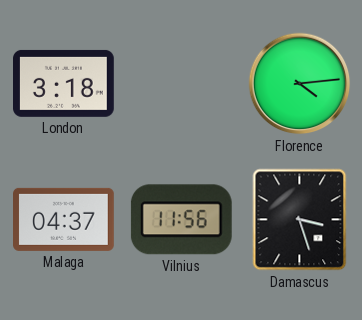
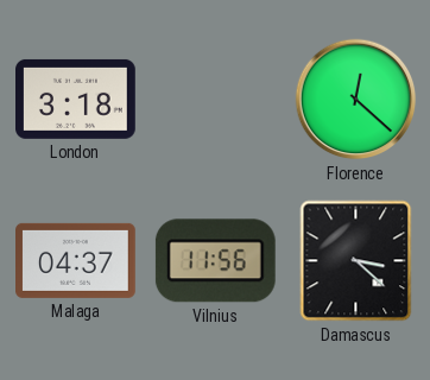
Florence: 4:14 -> 12:22 (356, 100)
Damascus: 3:27 -> 3:22 (356, 261)
